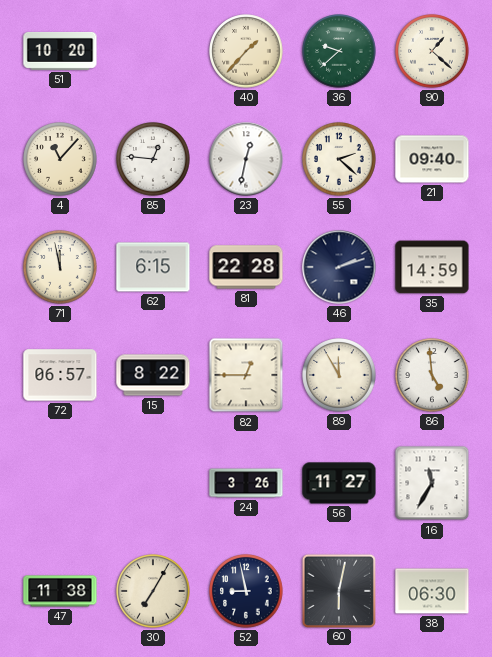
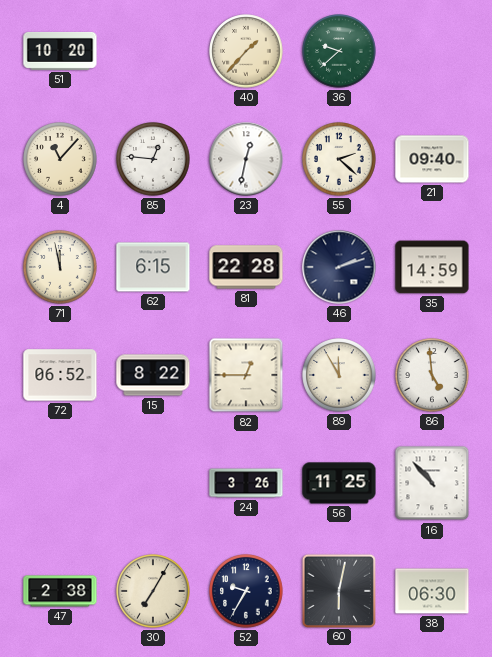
90: 1:22 -> none (432, 51)
72: 06:57 -> 06:52 (60, 375)
56: 11:27 -> 11:25 (339, 483)
16: 11:35 -> 10:53 (432, 483)
47: 11:38 -> 2:38 (60, 591)
52: 8:58 -> 9:35 (246, 591)
